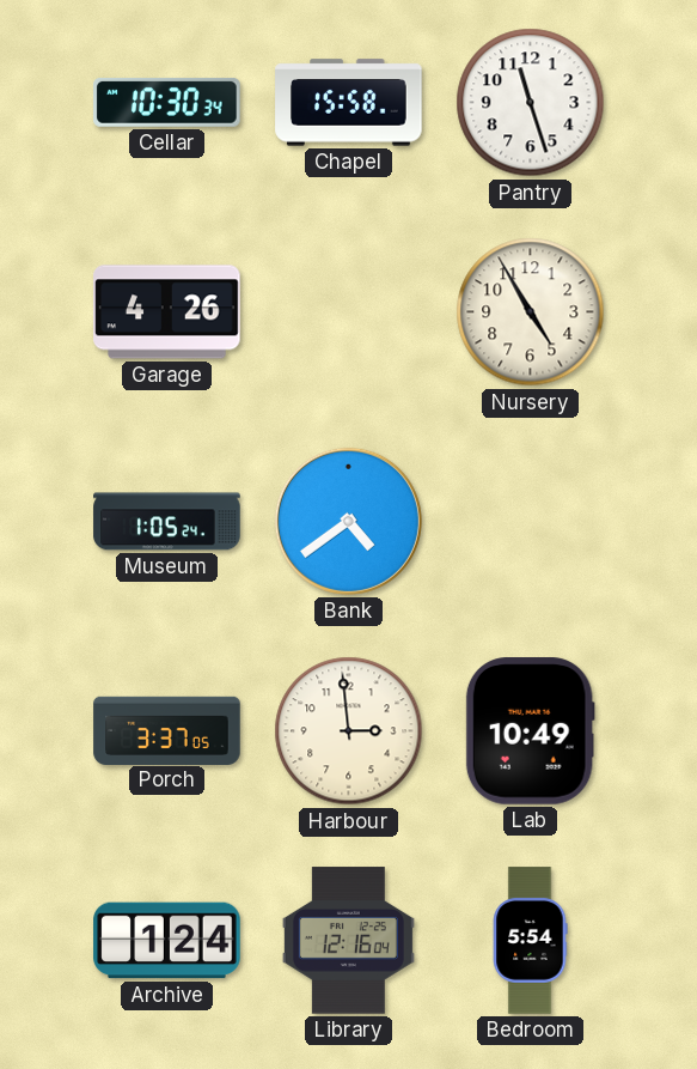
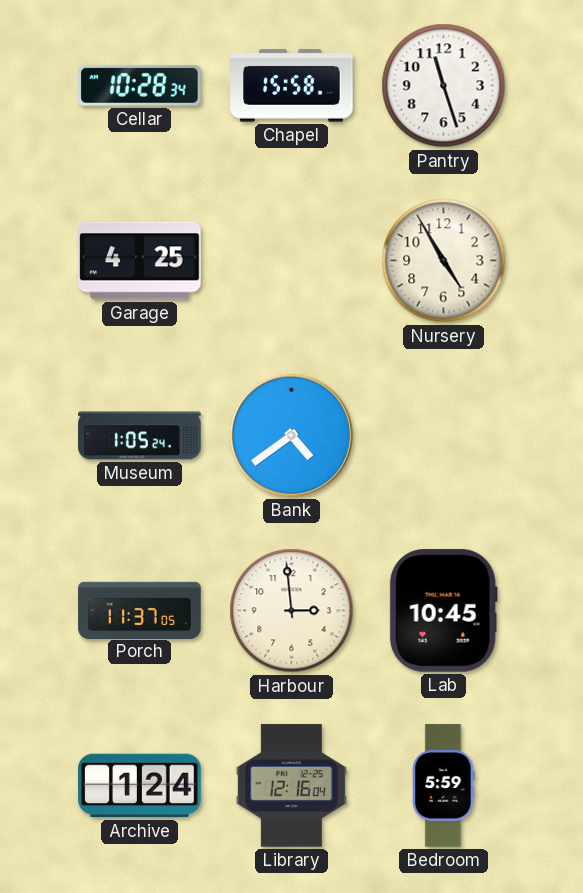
Cellar: 10:30 -> 10:28 (140, 85)
Garage: 4:26 -> 4:25 (140, 261)
Porch: 3:37 -> 11:37 (140, 610)
Lab: 10:49 -> 10:45 (443, 611)
Bedroom: 5:54 -> 5:59 (443, 786)
